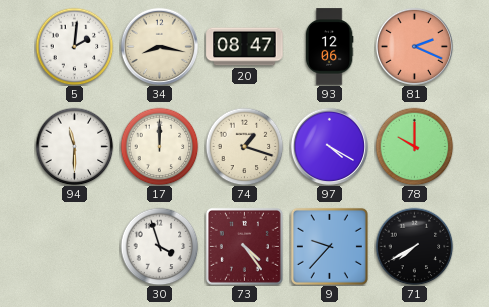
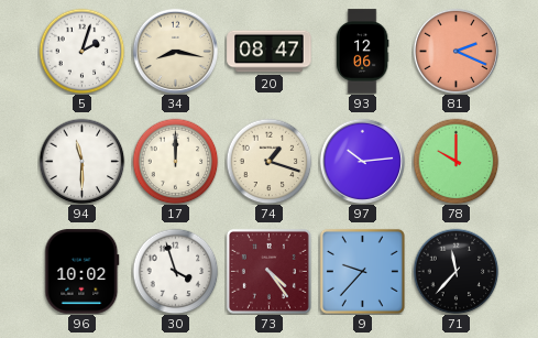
5: 2:01 -> 2:03 (81, 51)
97: 4:20 -> 10:14 (362, 161)
96: none -> 10:02 (83, 272)
71: 7:40 -> 11:37 (455, 271)
